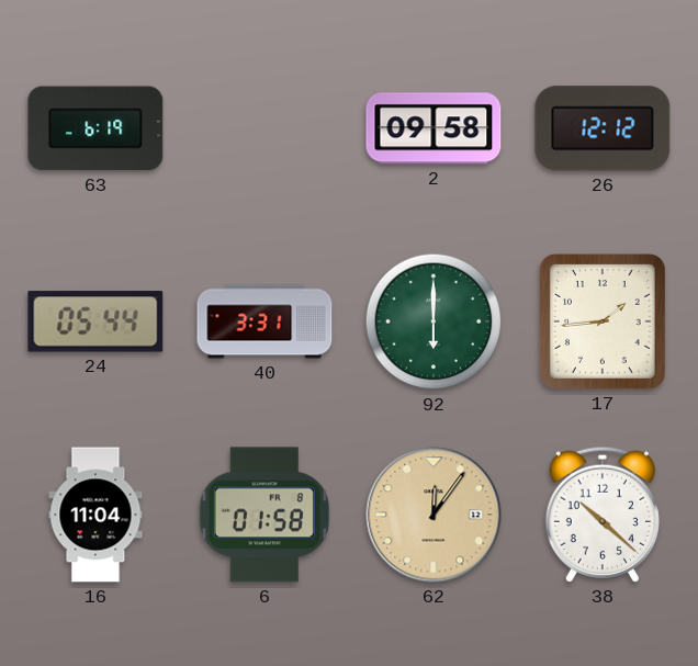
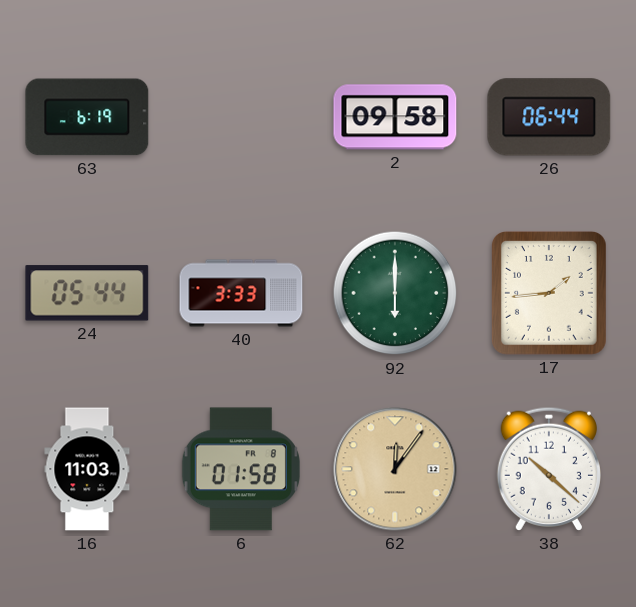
26: 12:12 -> 06:44 (549, 117)
40: 3:31 -> 3:33 (241, 293)
16: 11:04 -> 11:03 (87, 469)
